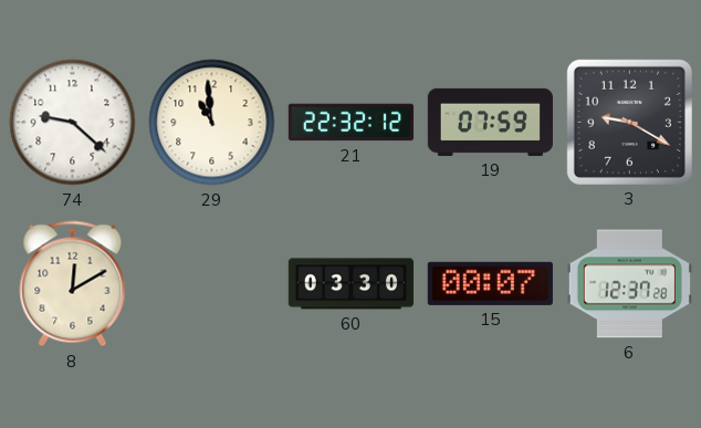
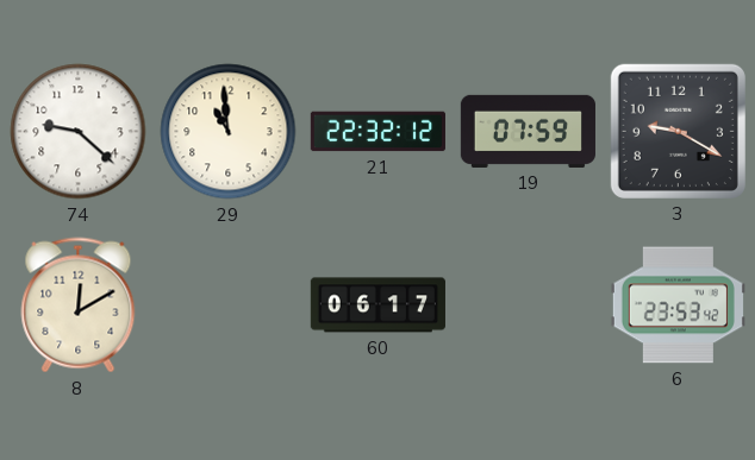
60: 03:30 -> 06:17 (377, 305)
15: 00:07 -> none (490, 283)
6: 12:37 -> 23:53 (678, 305)
